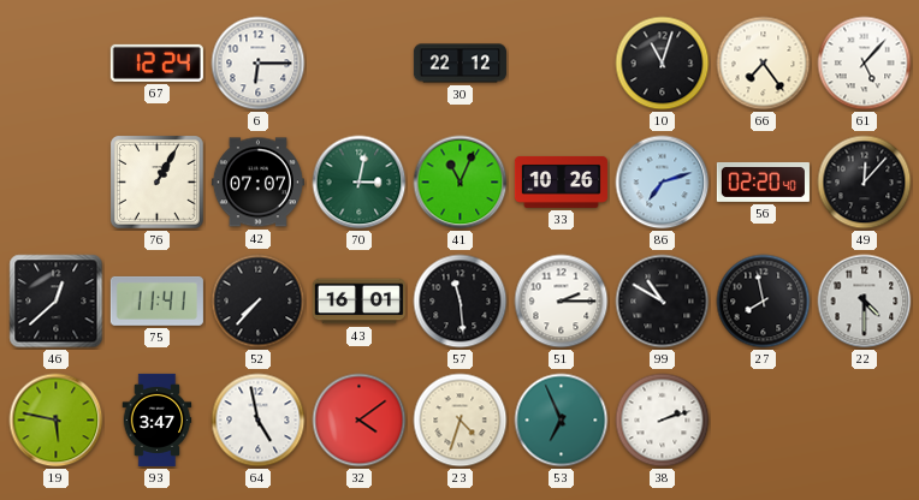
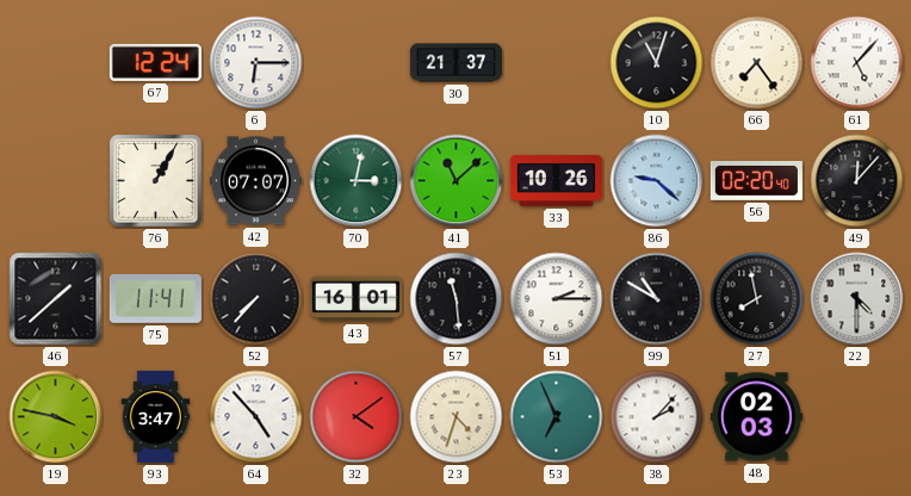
30: 22:12 -> 21:37 (456, 63)
41: 11:04 -> 11:08 (457, 181)
86: 7:12 -> 9:22 (657, 181)
46: 12:38 -> 1:38 (56, 299)
19: 5:47 -> 3:47 (56, 417)
64: 4:58 -> 4:53 (256, 417)
38: 2:12 -> 2:07 (657, 417)
48: none -> 02:03 (756, 417)
